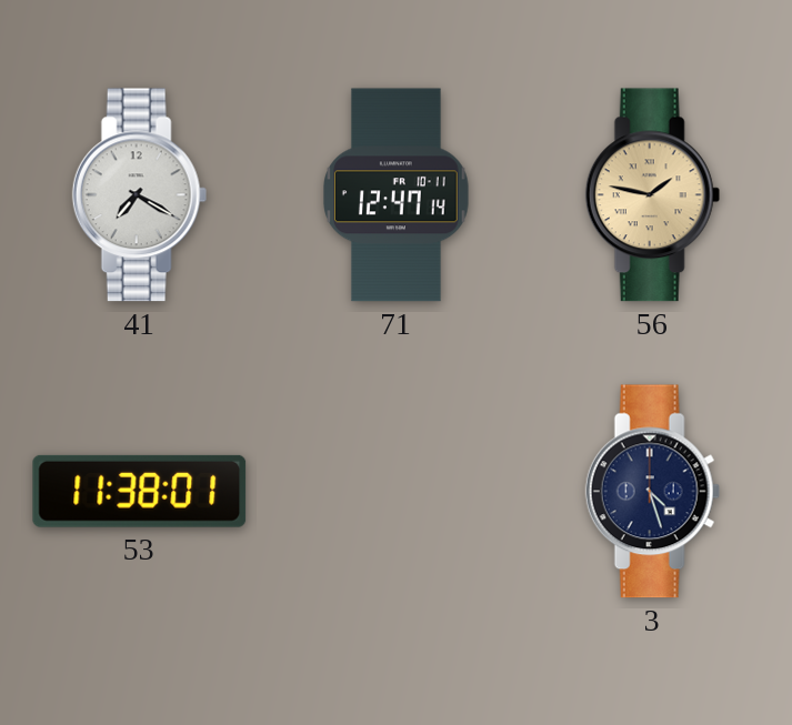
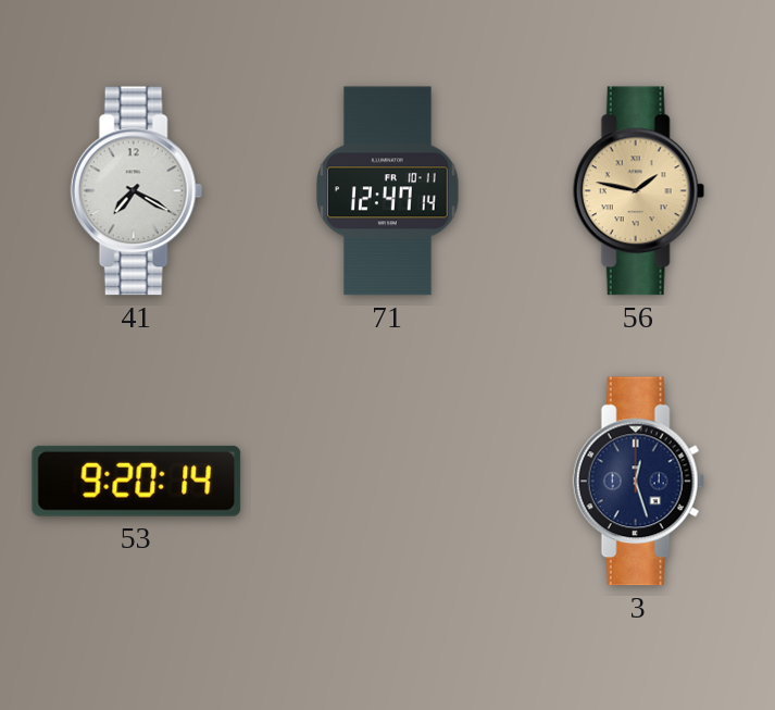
53: 11:38 -> 9:20 (137, 481)
3: 4:27 -> 12:27 (638, 482)
